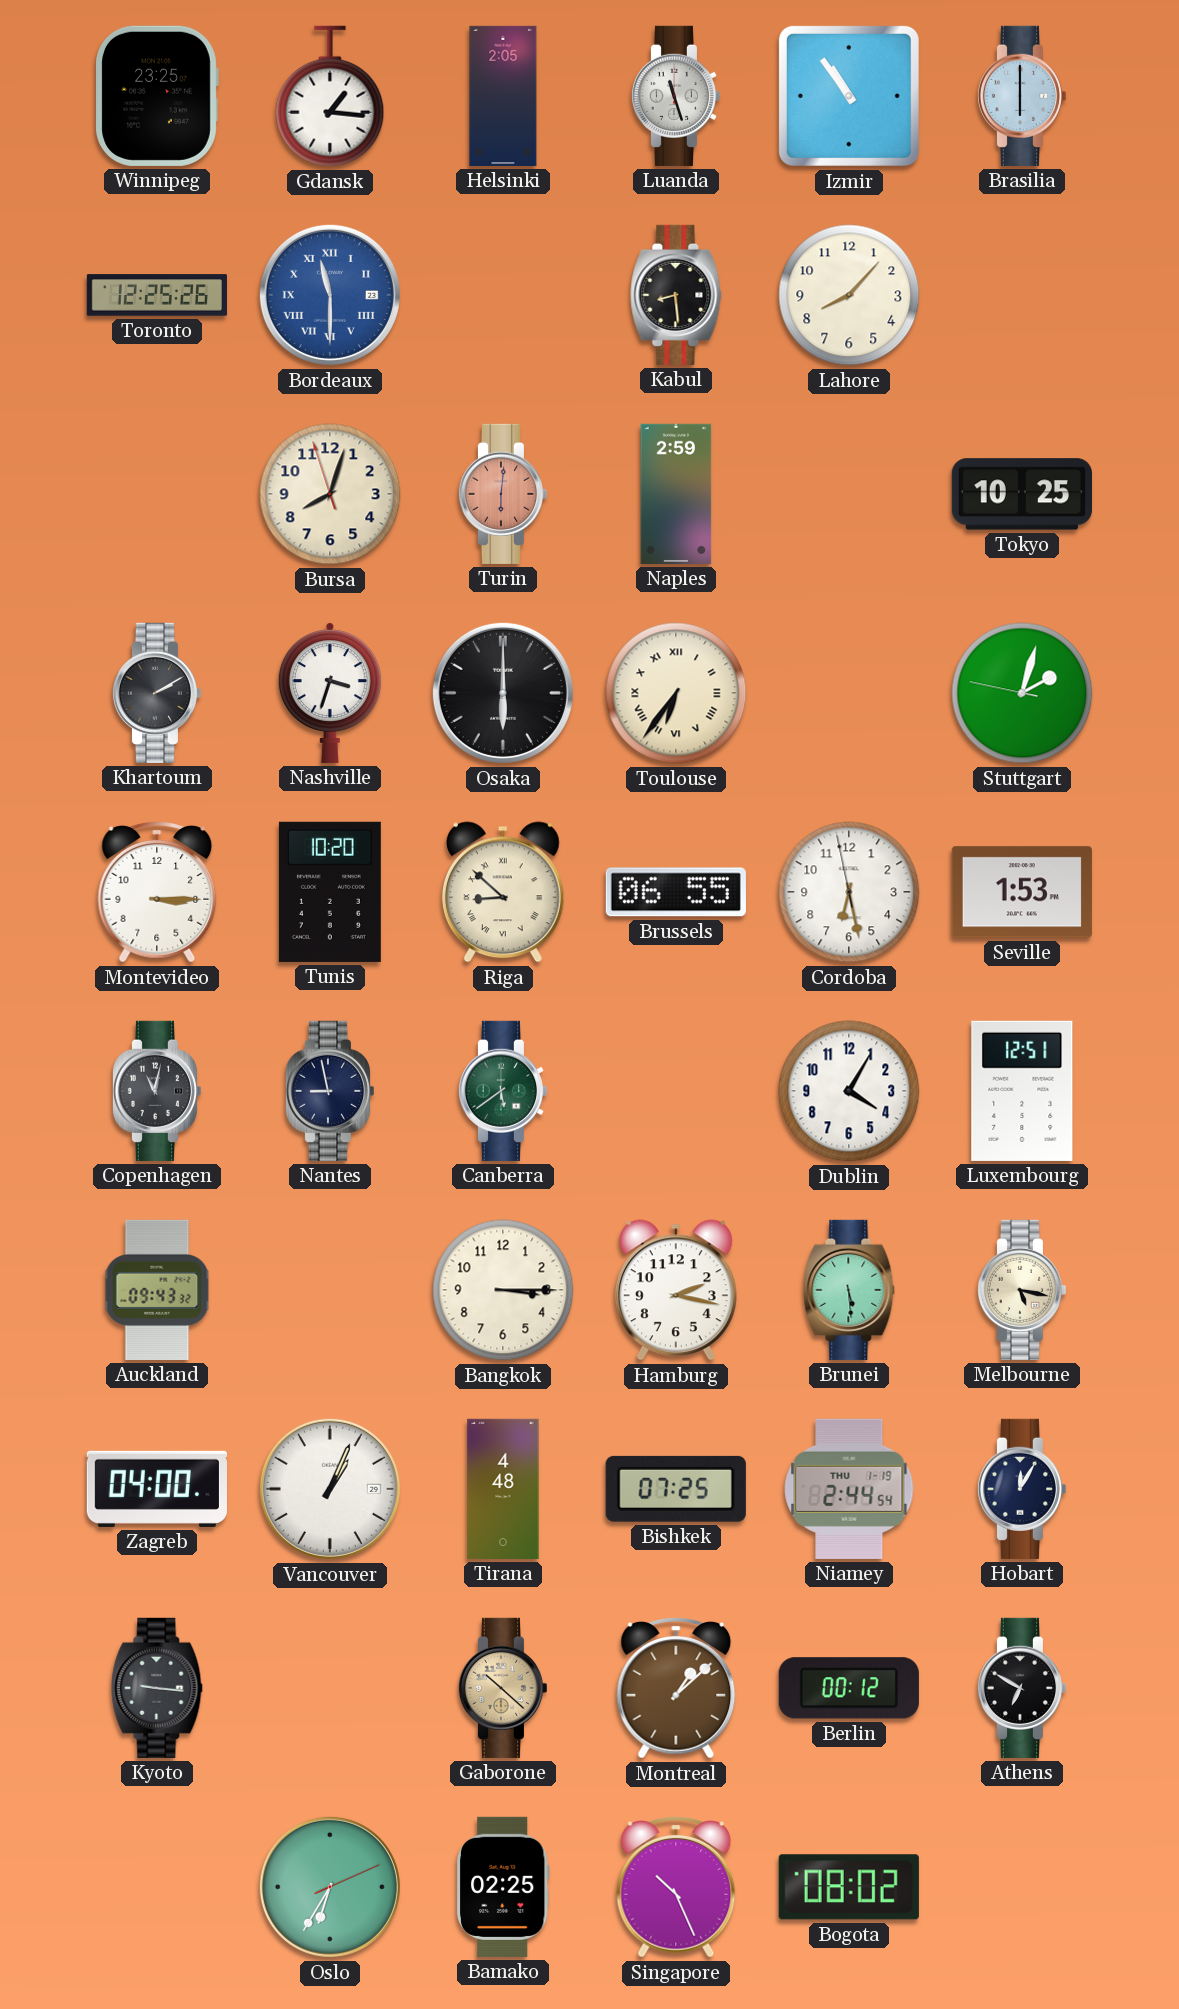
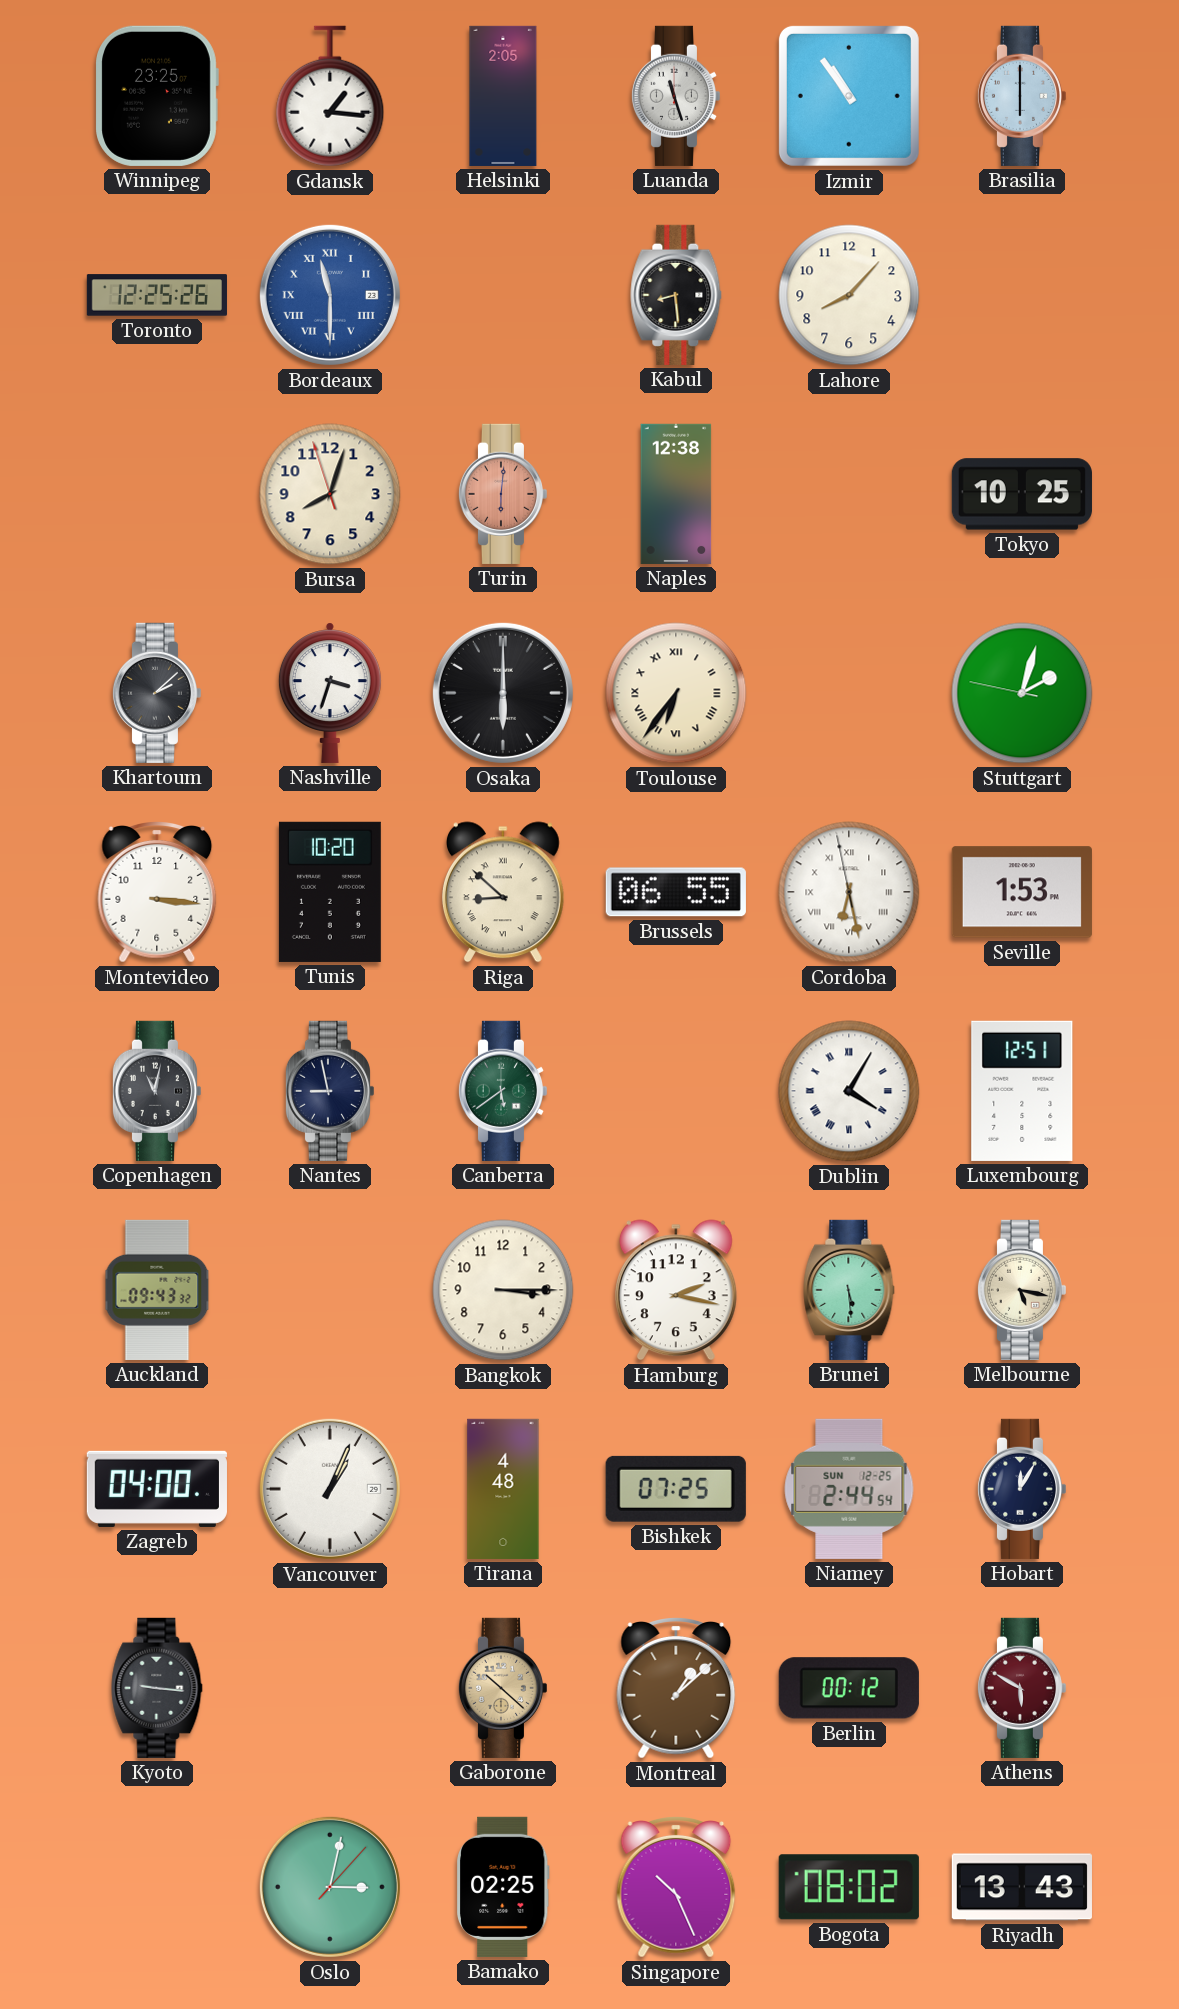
Naples: 2:59 -> 12:38 (676, 494)
Khartoum: 2:10 -> 2:08 (156, 693)
Montevideo: 3:15 -> 3:16 (157, 893)
Cordoba numerals: Arabic -> Roman (849, 892)
Dublin numerals: Arabic -> Roman (849, 1091)
Niamey date: THU 1-19 -> SUN 12-25 (849, 1489)
Athens: 6:50 -> 5:50 (1021, 1688)
Athens dial: black -> burgundy (1021, 1688)
Oslo: 6:35 -> 3:02 (330, 1887)
Riyadh: none -> 13:43 (1022, 1887)
